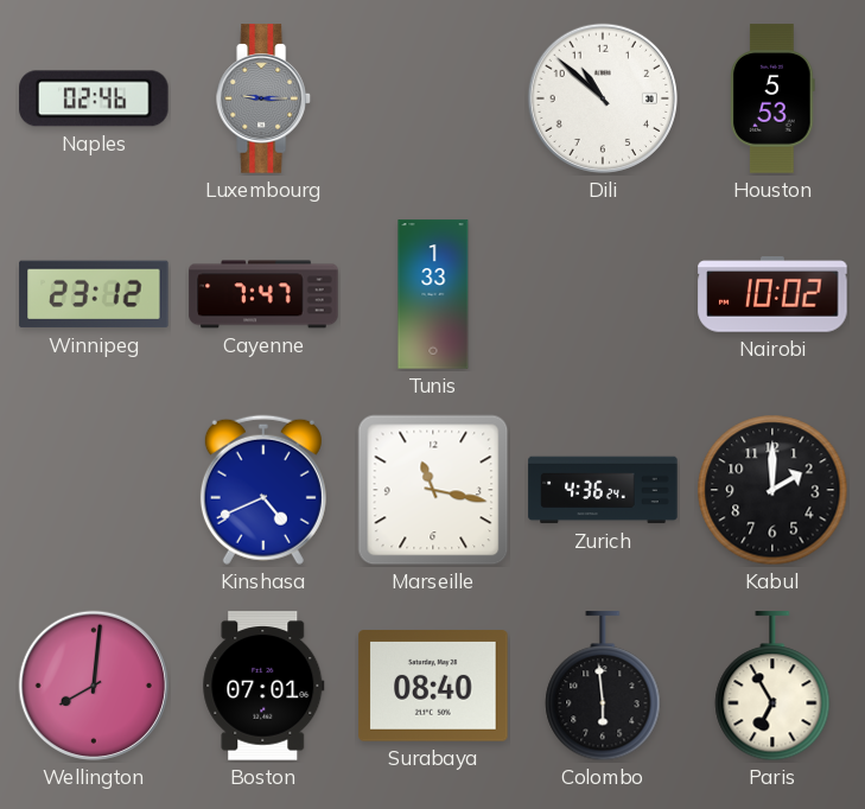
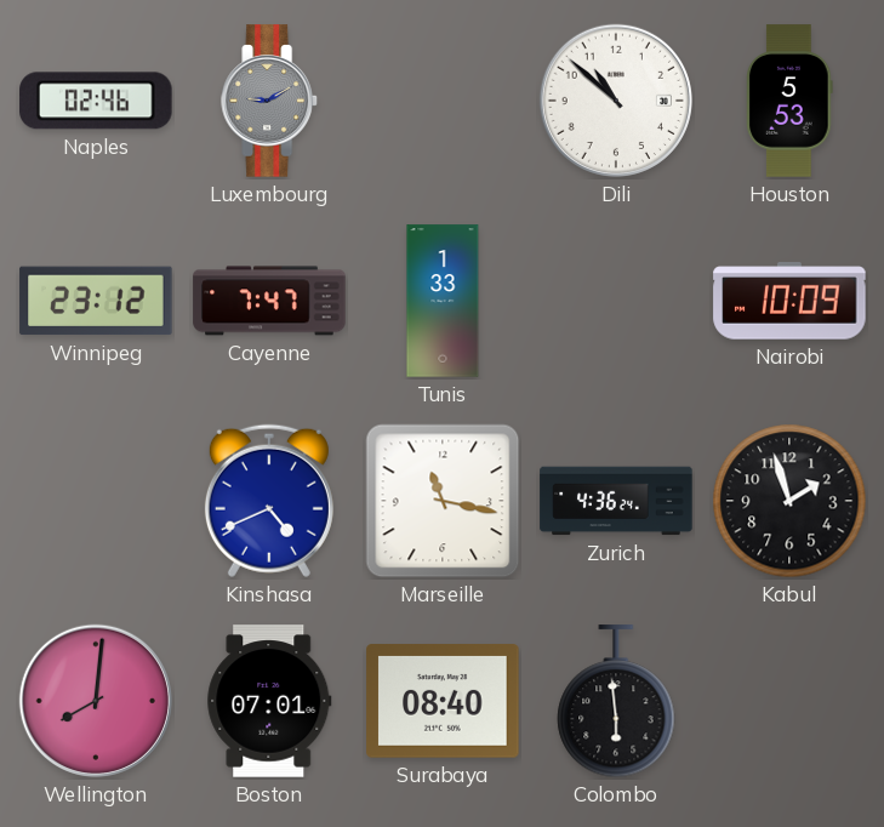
Luxembourg: 9:15 -> 9:10 (270, 101)
Nairobi: 10:02 -> 10:09 (789, 301)
Kabul: 2:00 -> 1:57 (789, 501)
Paris: 6:55 -> none (772, 687)
